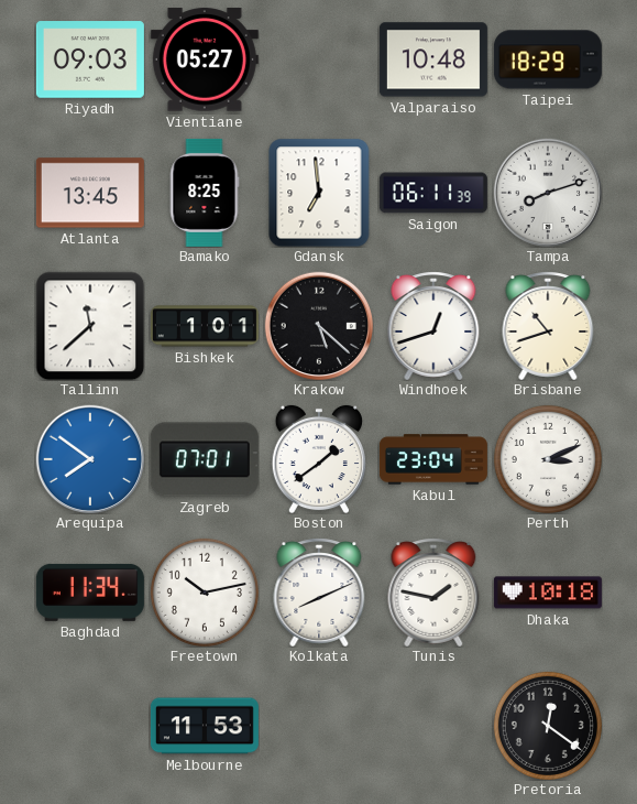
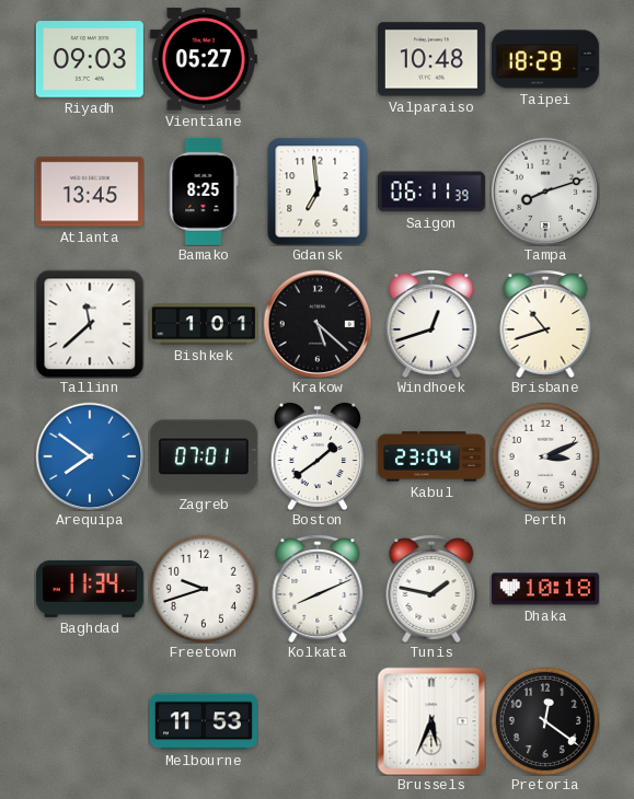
Freetown: 10:13 -> 9:42 (204, 589)
Brussels: none -> 5:34 (431, 721)
